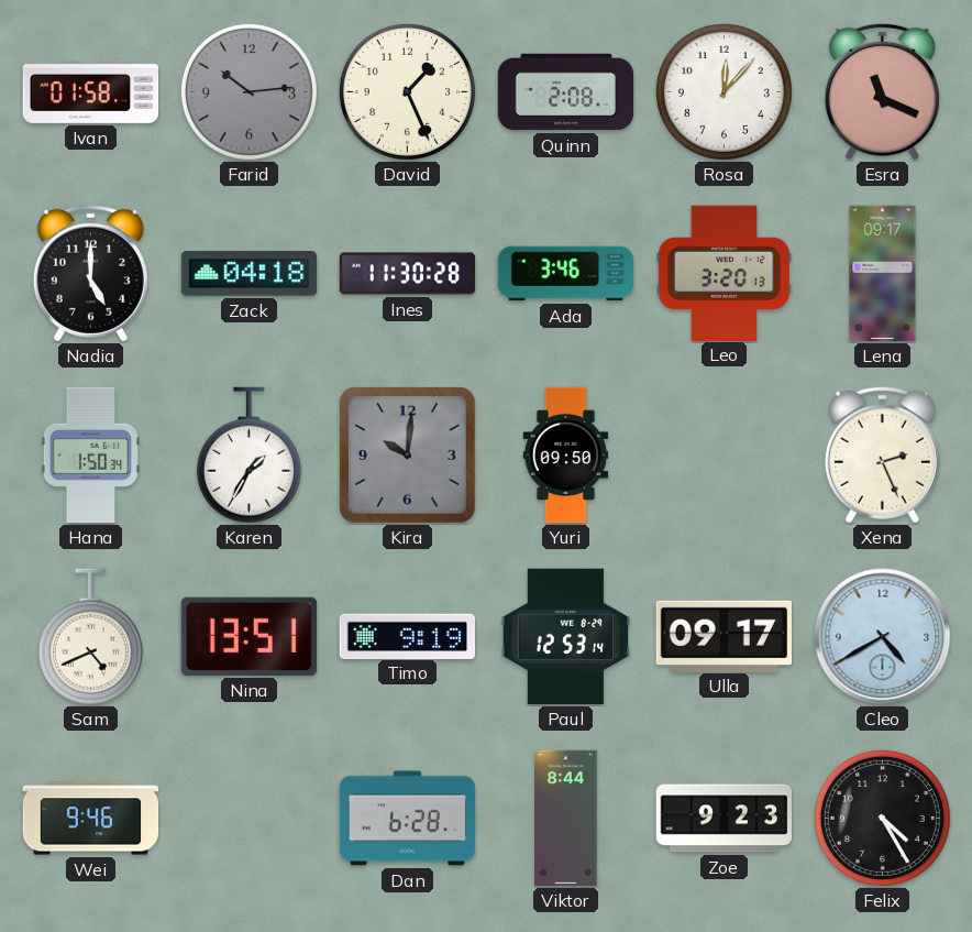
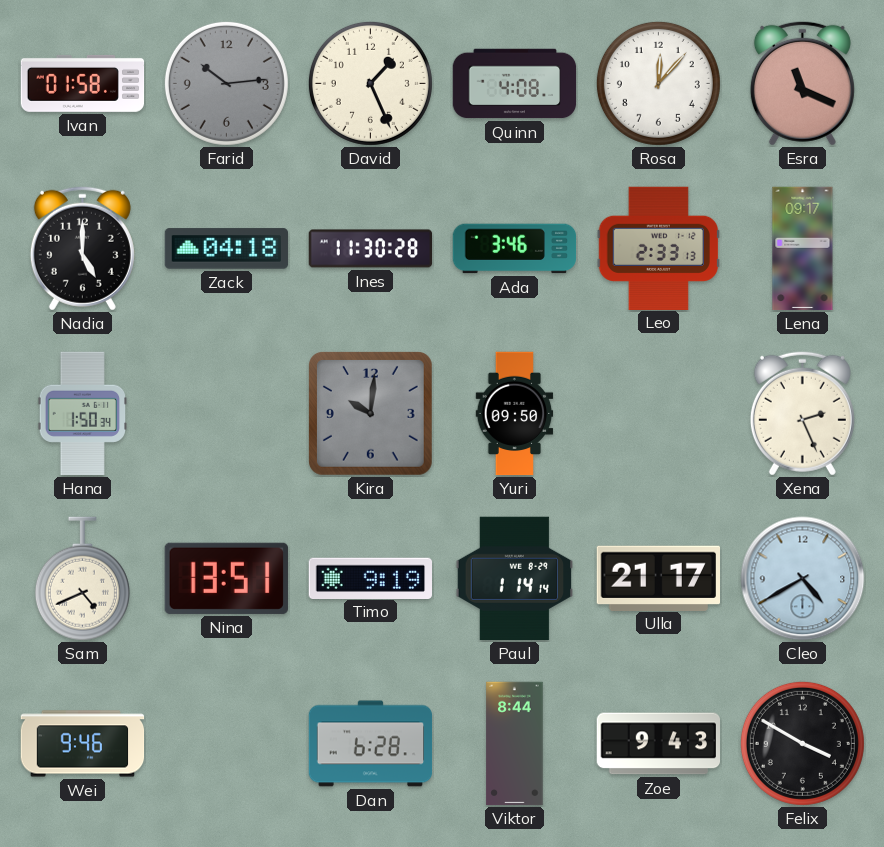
Quinn: 2:08 -> 4:08 (515, 84)
Leo: 3:20 -> 2:33 (658, 248)
Karen: 1:35 -> none (248, 456)
Paul: 12:53 -> 1:14 (515, 579)
Ulla: 09:17 -> 21:17 (658, 578)
Zoe: 9:23 -> 9:43 (658, 744)
Felix: 4:25 -> 3:50 (802, 743)
